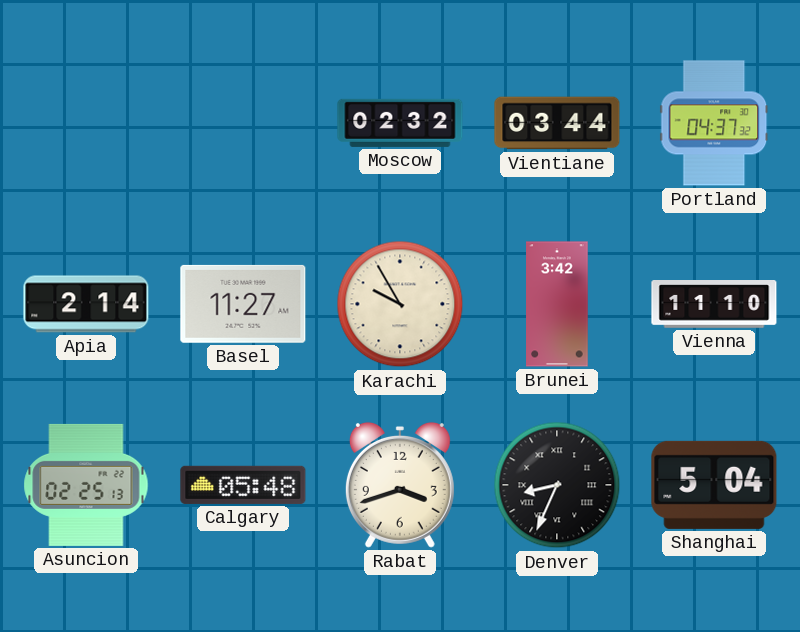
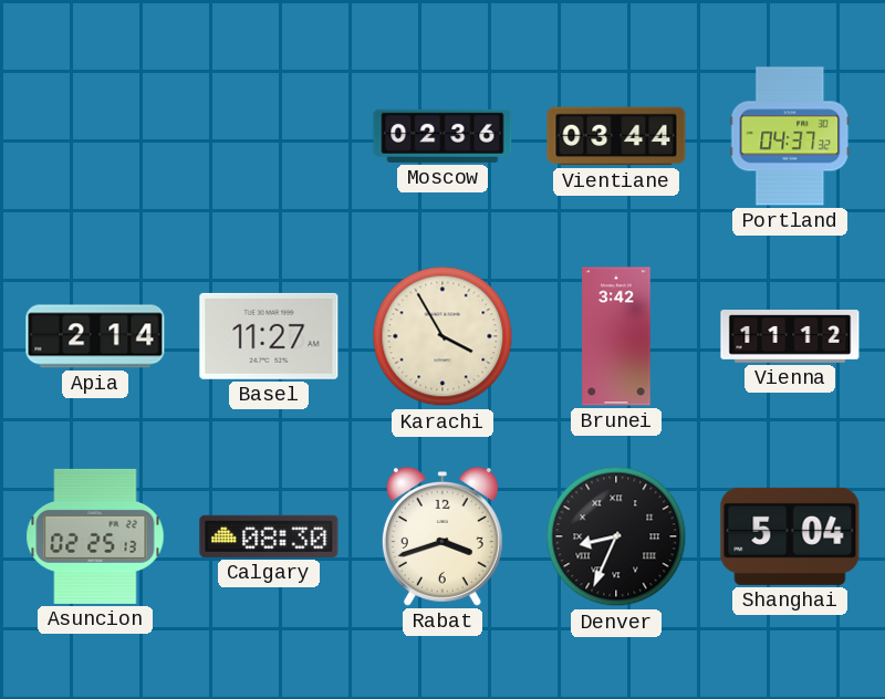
Moscow: 02:32 -> 02:36 (442, 136)
Karachi: 9:55 -> 3:55 (442, 336)
Vienna: 11:10 -> 11:12 (790, 337)
Calgary: 05:48 -> 08:30 (269, 536)
